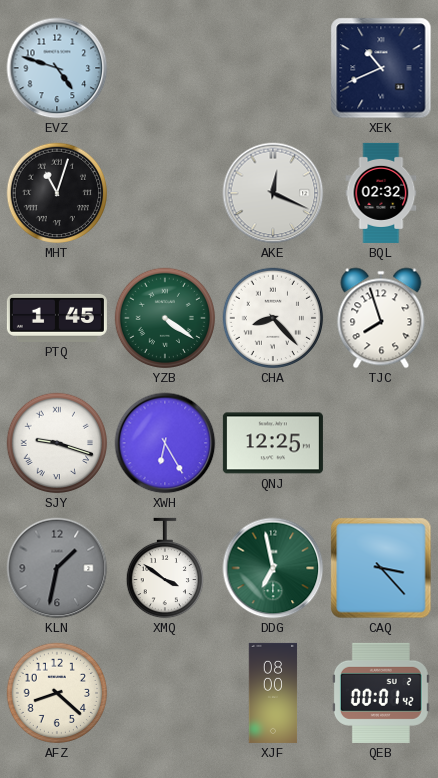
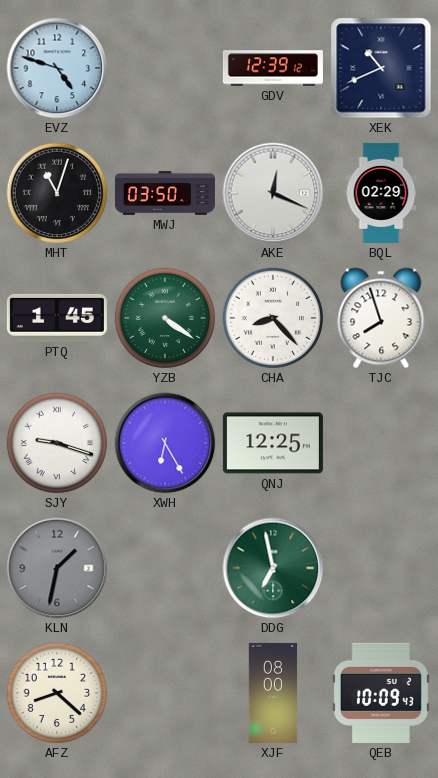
GDV: none -> 12:39 (273, 68)
MWJ: none -> 03:50 (165, 193)
BQL: 02:32 -> 02:29 (381, 193)
XMQ: 3:51 -> none (164, 568)
CAQ: 3:23 -> none (381, 568)
QEB: 00:01 -> 10:09 (381, 693)
